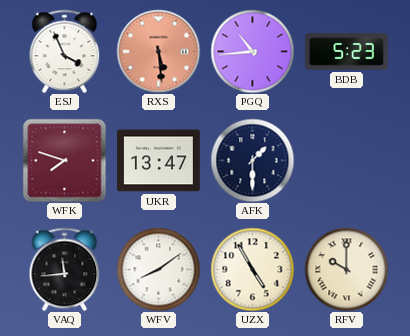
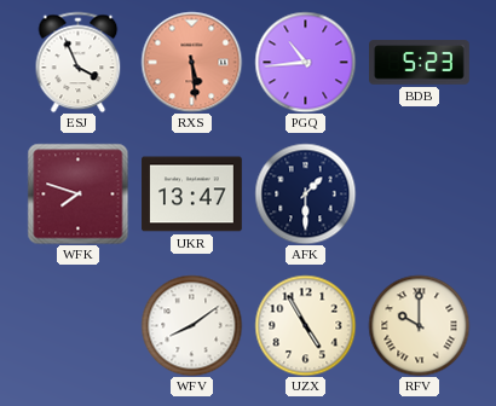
VAQ: 11:44 -> none (65, 269)
